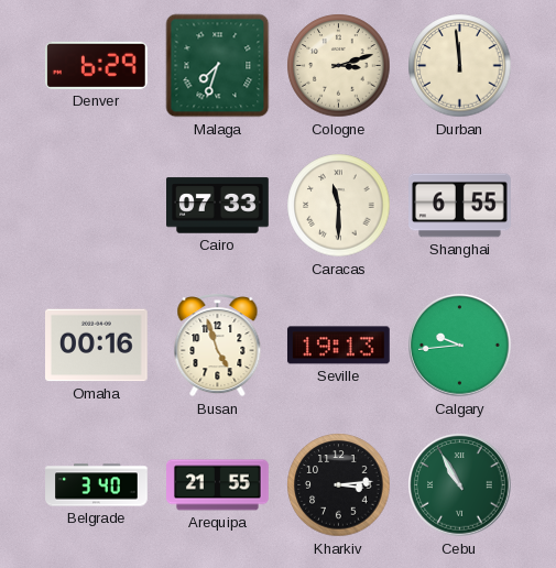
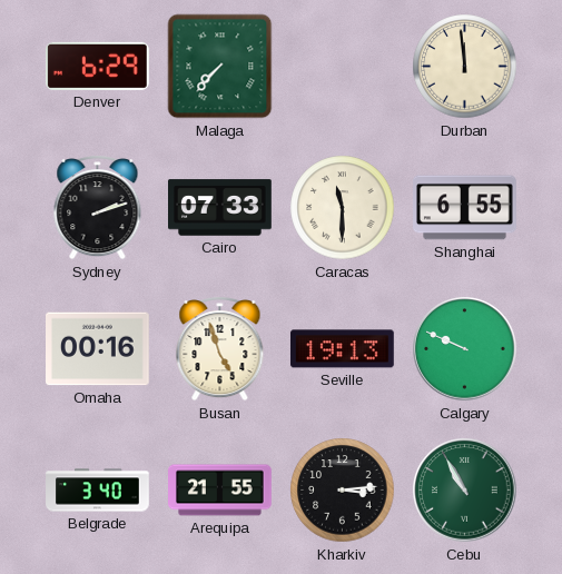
Malaga: 7:33 -> 7:37 (220, 67)
Cologne: 3:12 -> none (339, 66)
Sydney: none -> 2:12 (98, 208)
Calgary: 9:44 -> 9:49 (465, 349)
